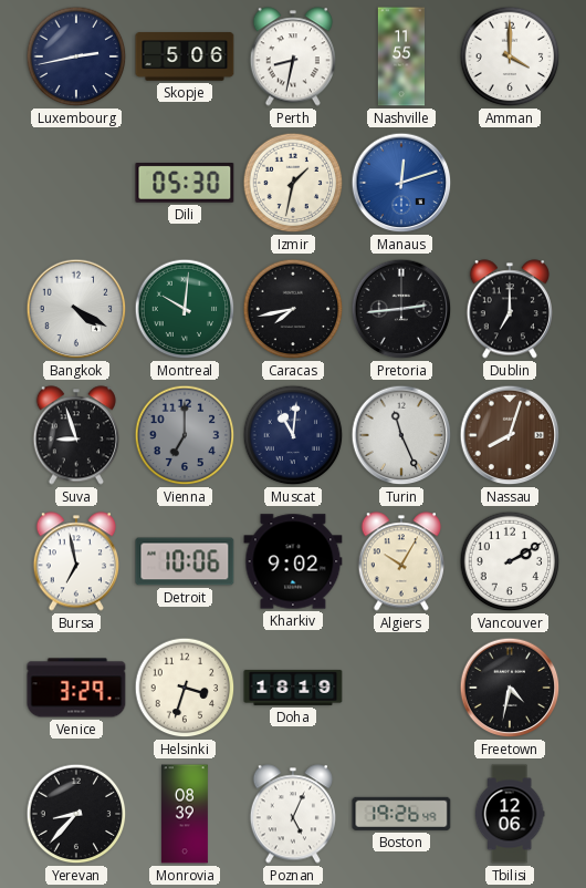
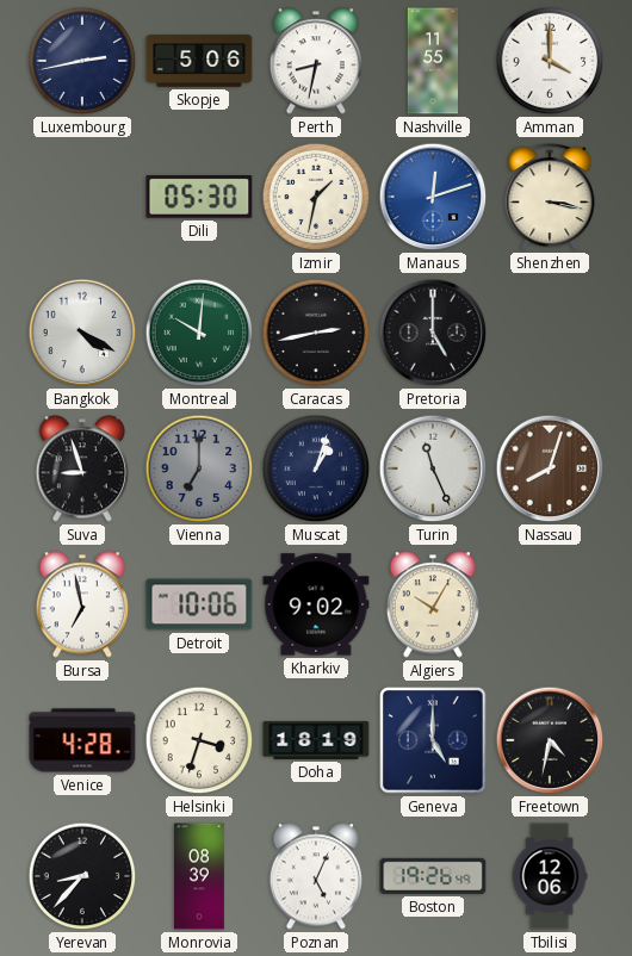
Shenzhen: none -> 3:17 (550, 198)
Caracas: 7:43 -> 2:43 (316, 333)
Pretoria: 2:44 -> 5:00 (433, 333)
Dublin: 7:00 -> none (509, 309)
Muscat: 11:01 -> 1:03 (316, 468)
Vancouver: 2:10 -> none (510, 561)
Venice: 3:29 -> 4:28 (82, 740)
Geneva: none -> 5:00 (433, 740)
